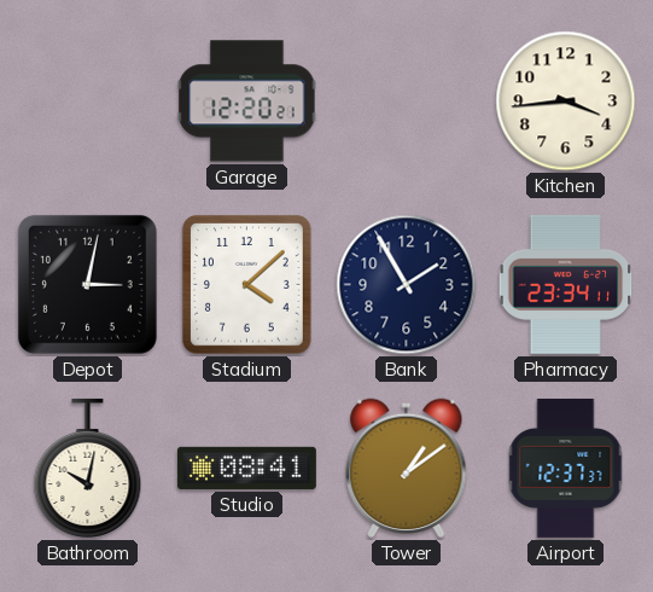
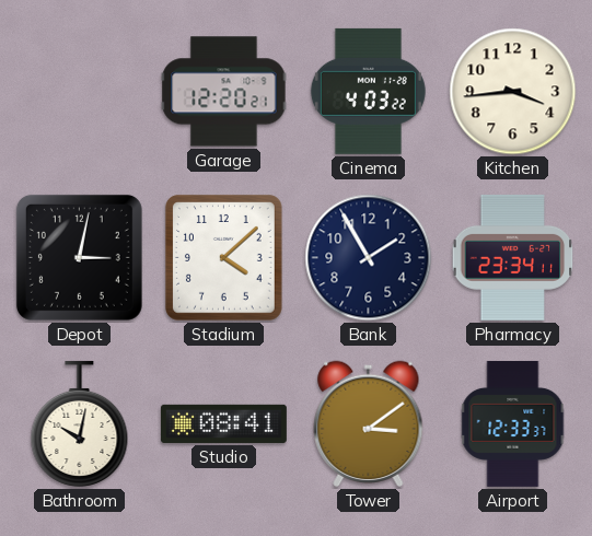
Cinema: none -> 4:03 (368, 91)
Tower: 1:09 -> 3:09 (369, 423)
Airport: 12:37 -> 12:33 (513, 423)
